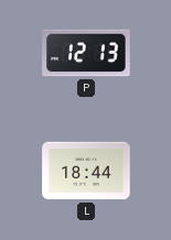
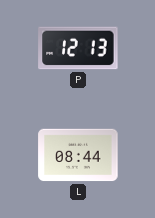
L: 18:44 -> 08:44 (78, 155)
